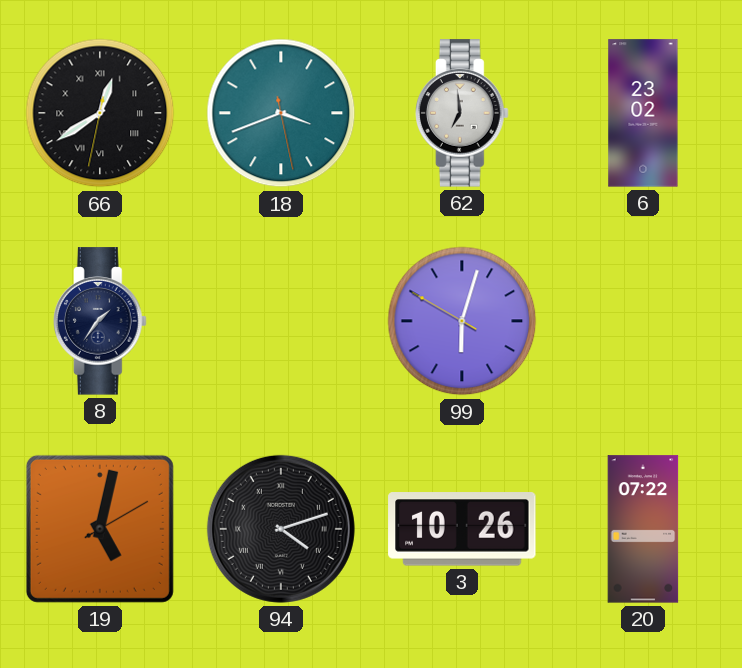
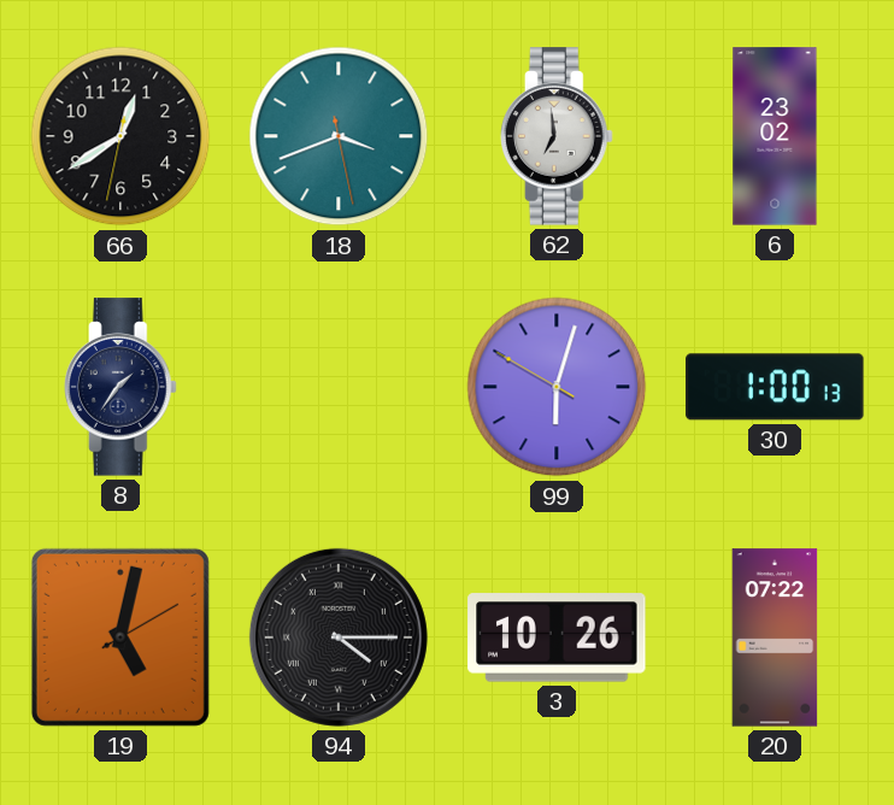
66 numerals: Roman -> Arabic (120, 136)
30: none -> 1:00 (775, 387)
94: 4:12 -> 4:15 (339, 637)
